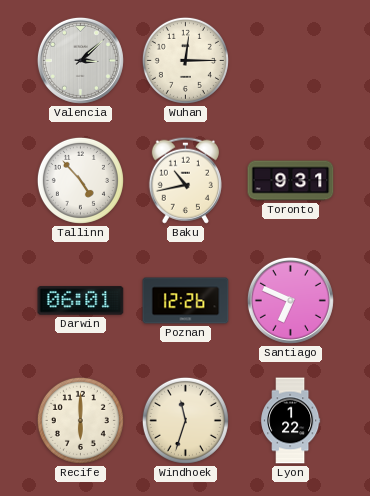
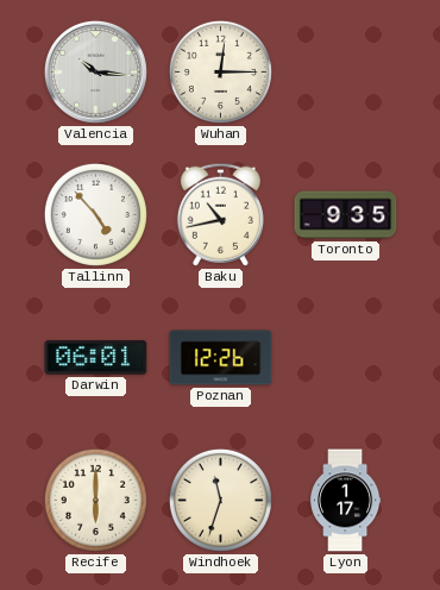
Valencia: 3:08 -> 10:16 (95, 71)
Toronto: 9:31 -> 9:35 (346, 215)
Santiago: 6:49 -> none (290, 300)
Lyon: 1:22 -> 1:17 (346, 501)
